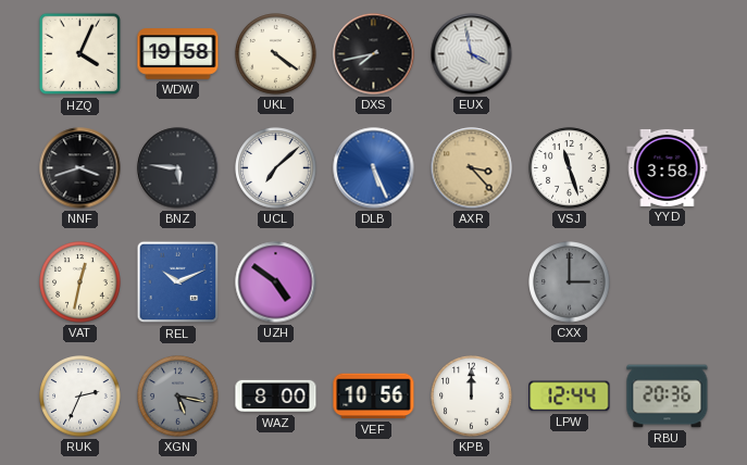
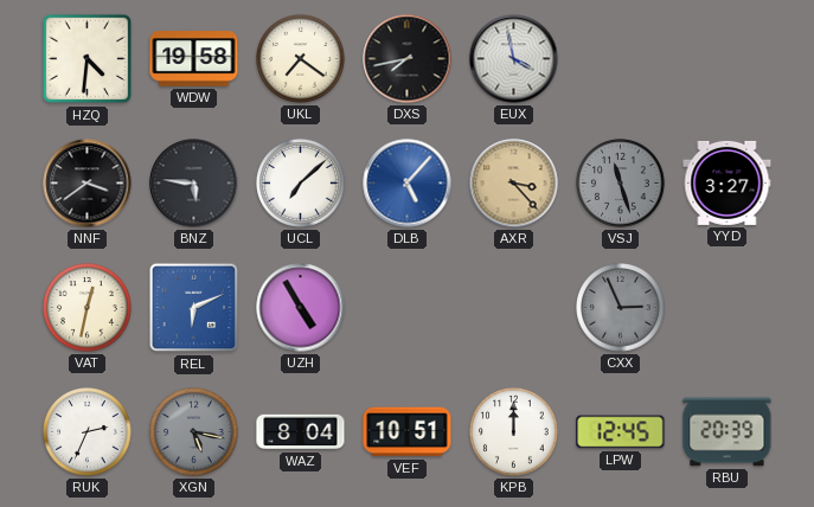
HZQ: 4:04 -> 4:31 (88, 59)
UKL: 4:21 -> 7:21 (301, 59)
NNF: 3:42 -> 3:39 (88, 184)
DLB: 5:26 -> 5:07 (408, 184)
VSJ dial: white -> grey (621, 184)
YYD: 3:58 -> 3:27 (728, 182)
REL: 10:11 -> 6:11 (194, 308)
UZH: 4:51 -> 4:55 (301, 308)
CXX: 3:00 -> 2:56 (621, 308)
WAZ: 8:00 -> 8:04 (301, 432)
VEF: 10:56 -> 10:51 (408, 432)
LPW: 12:44 -> 12:45 (621, 432)
RBU: 20:36 -> 20:39 (728, 432)
